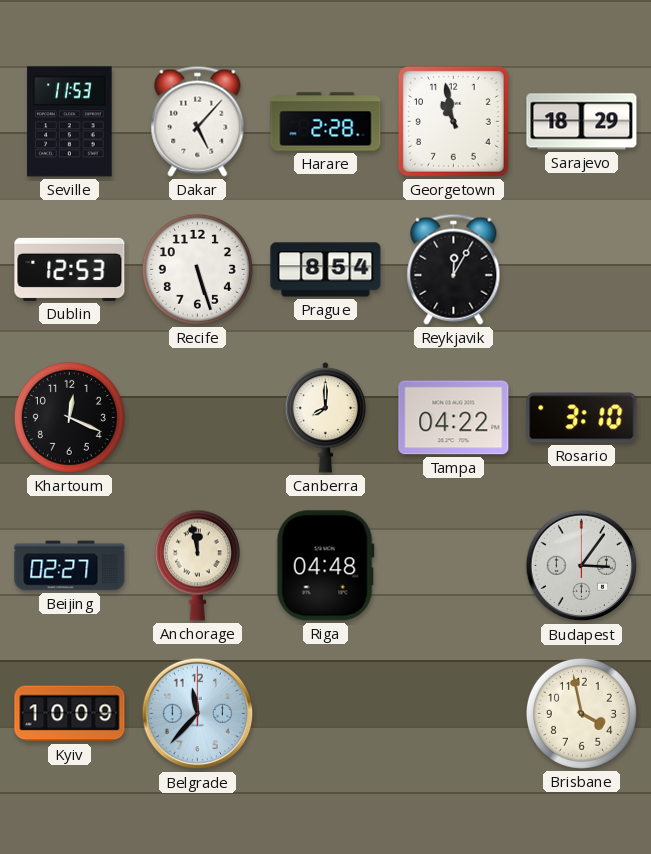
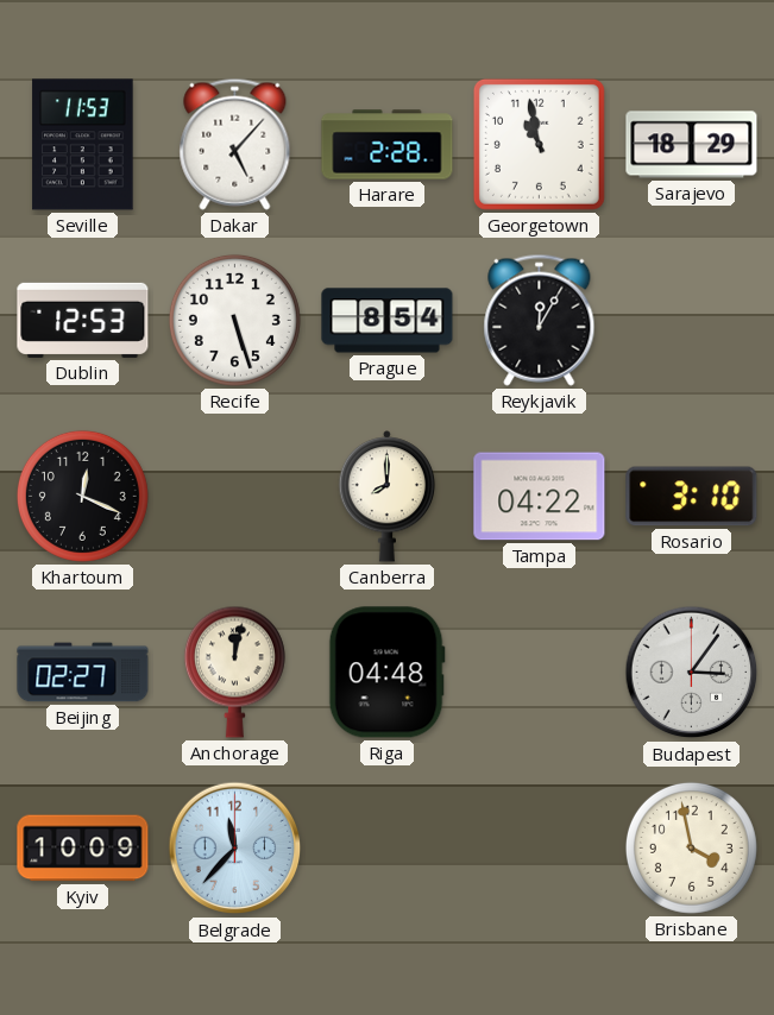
Anchorage: 11:58 -> 12:02 (234, 672)
